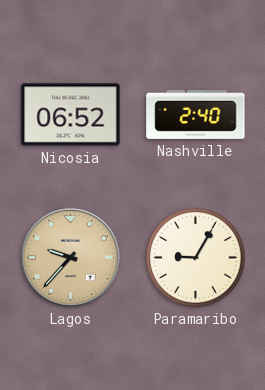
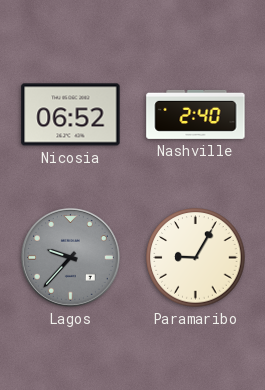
Lagos dial: champagne -> grey (70, 257)
